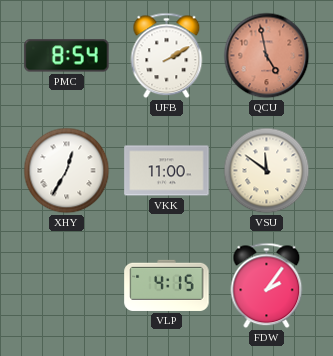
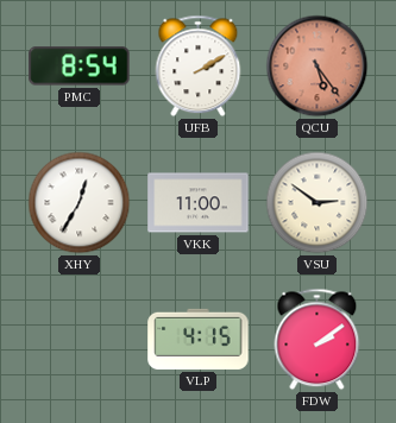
QCU: 4:58 -> 5:24 (318, 67)
VSU: 11:51 -> 2:51 (318, 203)
FDW: 2:06 -> 2:09 (318, 340)
